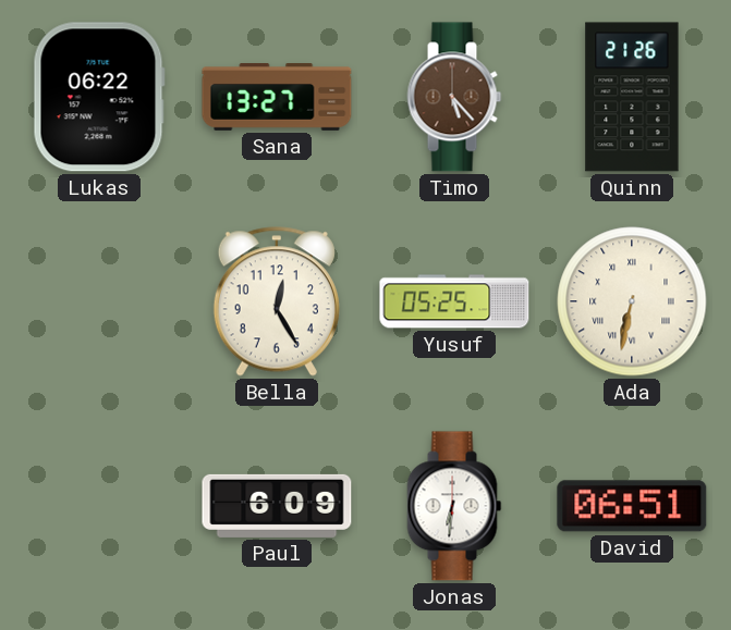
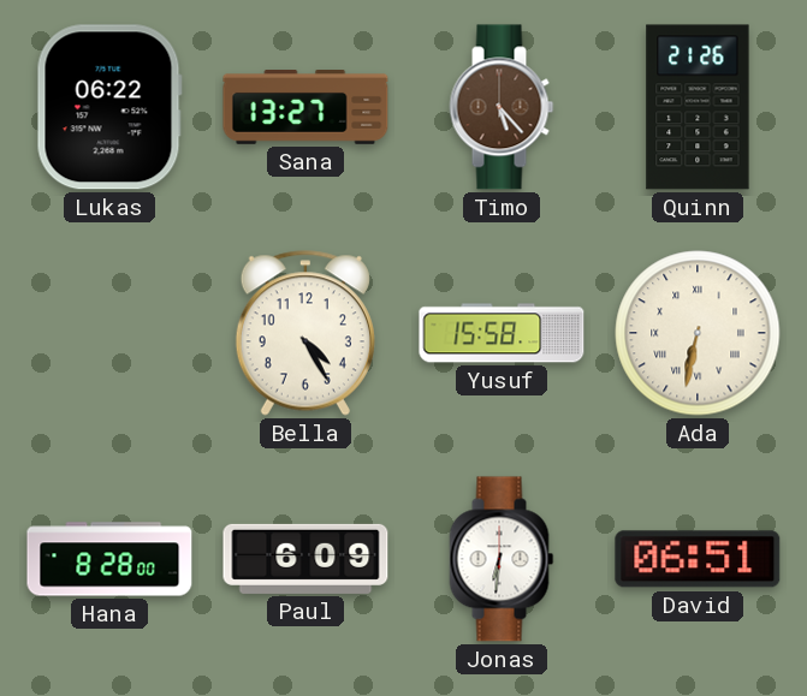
Bella: 12:25 -> 4:25 (305, 333)
Yusuf: 05:25 -> 15:58 (502, 333)
Hana: none -> 8:28 (109, 559)
